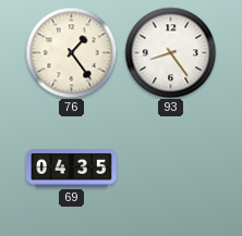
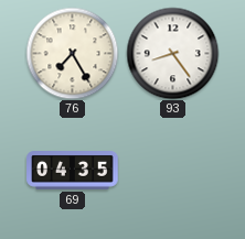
76: 1:24 -> 7:25 (72, 53)
